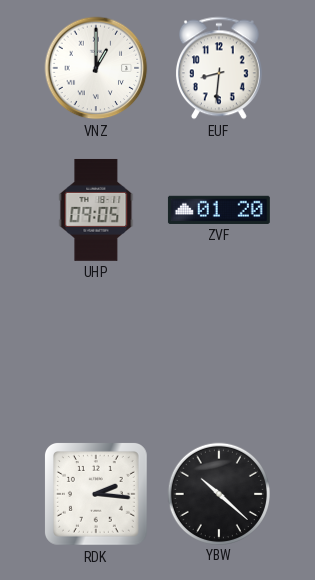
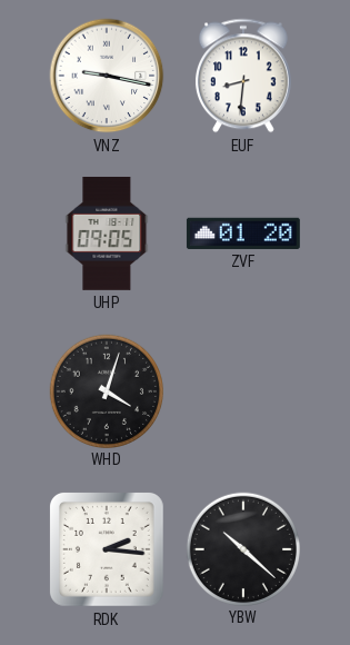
VNZ: 1:00 -> 9:17 (107, 76)
WHD: none -> 4:03 (106, 390)
